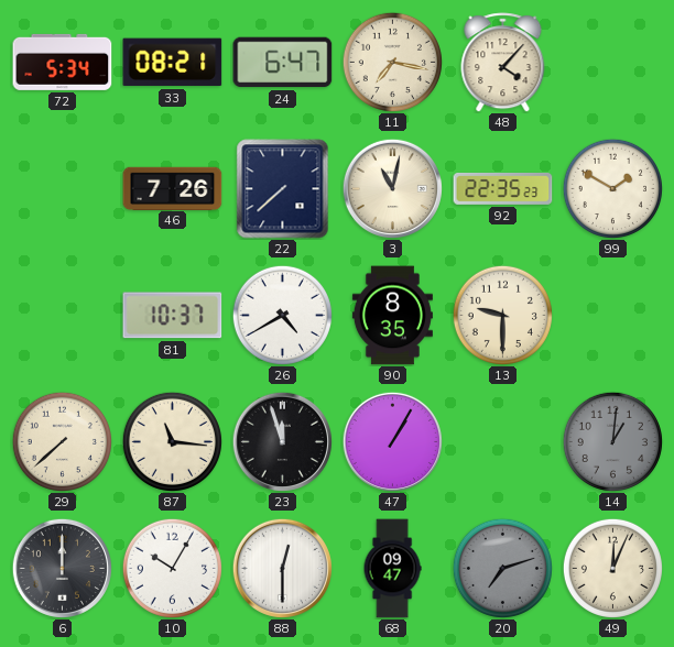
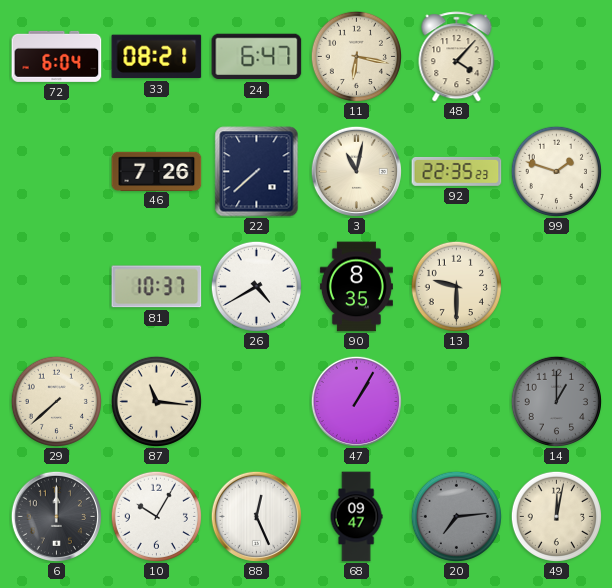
72: 5:34 -> 6:04 (57, 56)
11: 7:17 -> 6:17 (356, 56)
99: 1:50 -> 1:48 (556, 171)
23: 11:57 -> none (282, 441)
14: 1:01 -> 1:00 (556, 401)
88: 12:30 -> 12:26 (256, 516)
20: 7:12 -> 7:14 (456, 516)
49: 12:04 -> 12:02 (556, 516)
